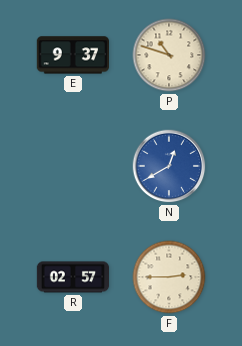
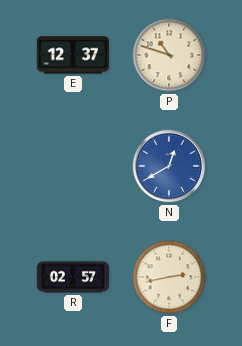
E: 9:37 -> 12:37 (72, 55)
F: 2:45 -> 2:43 (169, 277)
